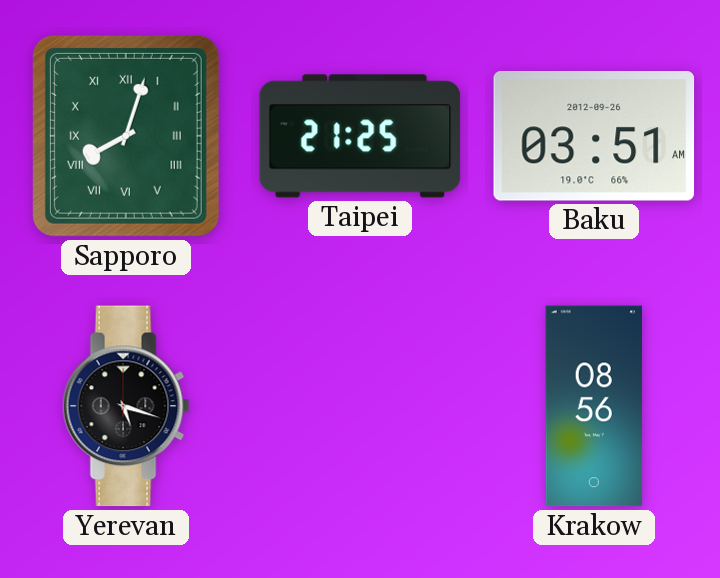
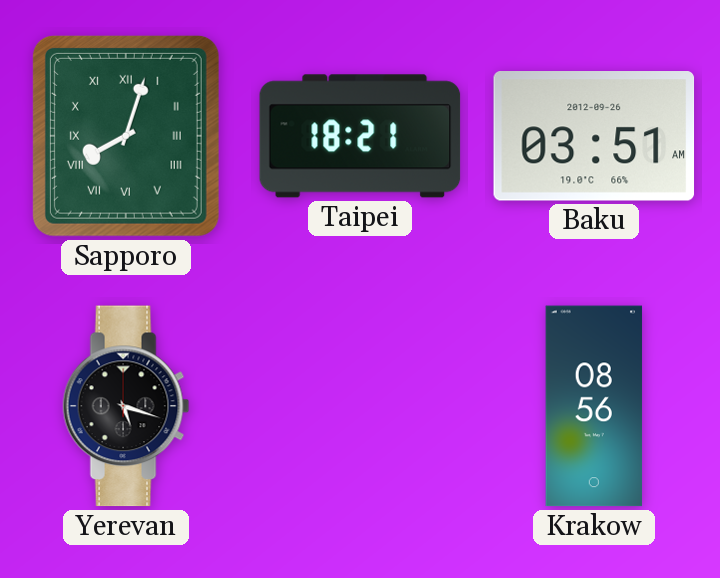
Taipei: 21:25 -> 18:21 (360, 136)
